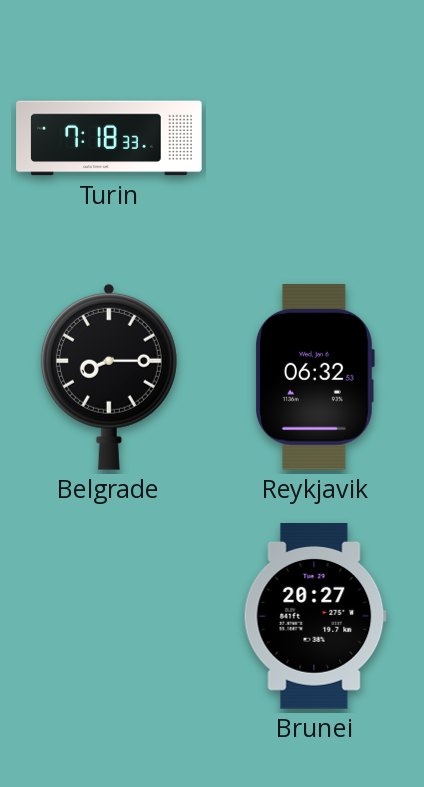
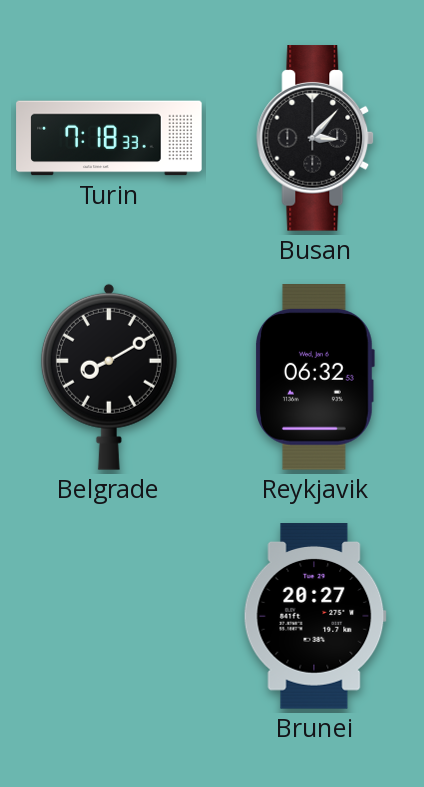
Busan: none -> 3:07 (316, 138)
Belgrade: 8:15 -> 8:10 (109, 377)
